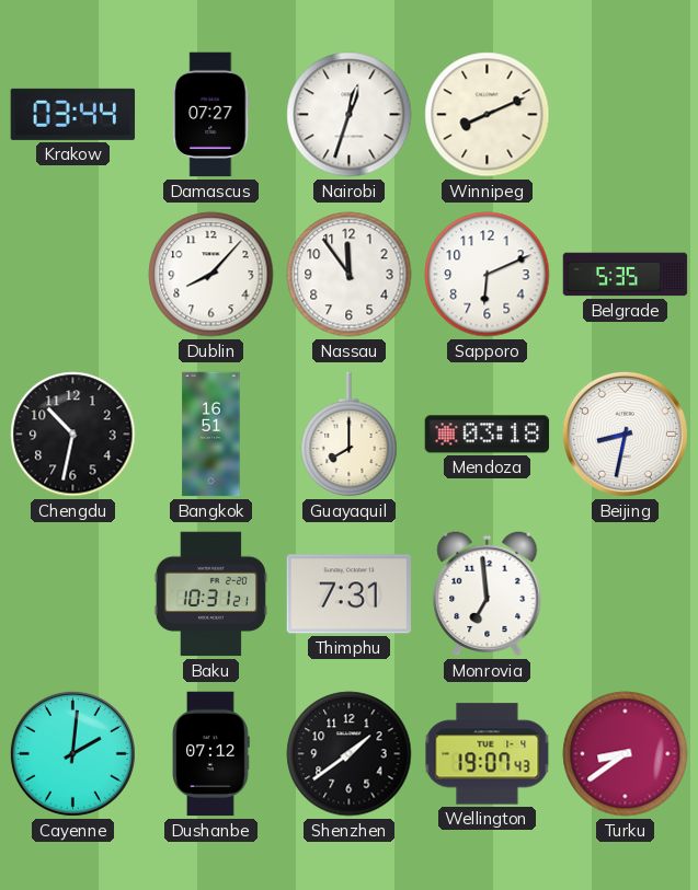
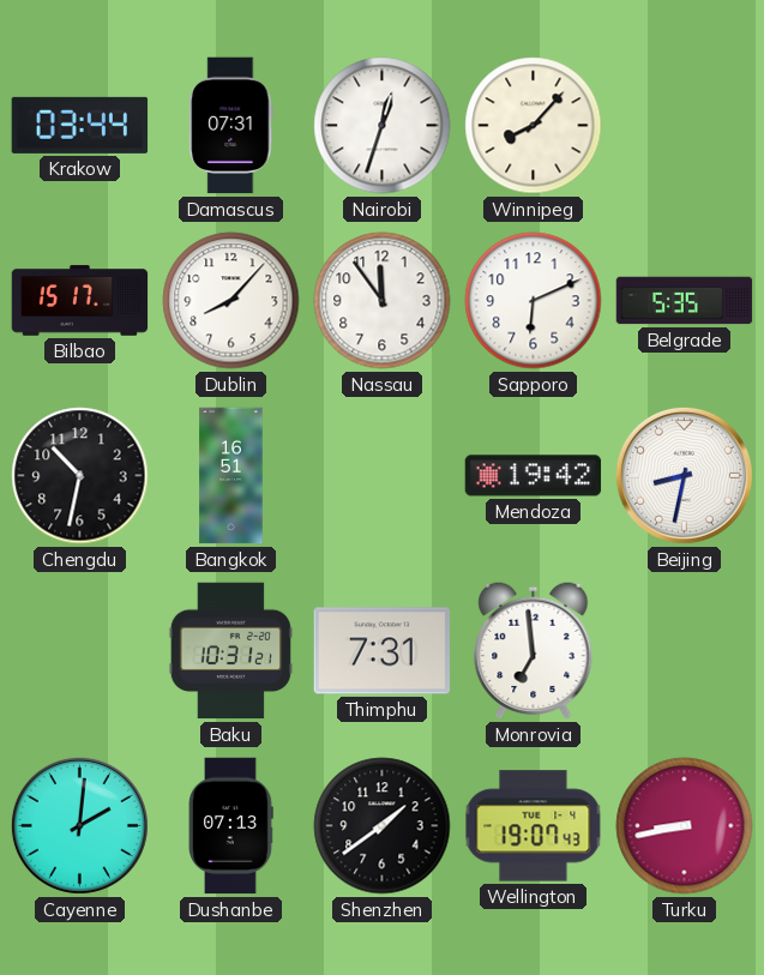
Damascus: 07:27 -> 07:31 (231, 126)
Winnipeg: 8:11 -> 8:07 (534, 126)
Bilbao: none -> 15:17 (80, 301)
Guayaquil: 8:00 -> none (350, 435)
Mendoza: 03:18 -> 19:42 (534, 476)
Dushanbe: 07:12 -> 07:13 (231, 826)
Turku: 8:39 -> 8:43 (685, 826)
